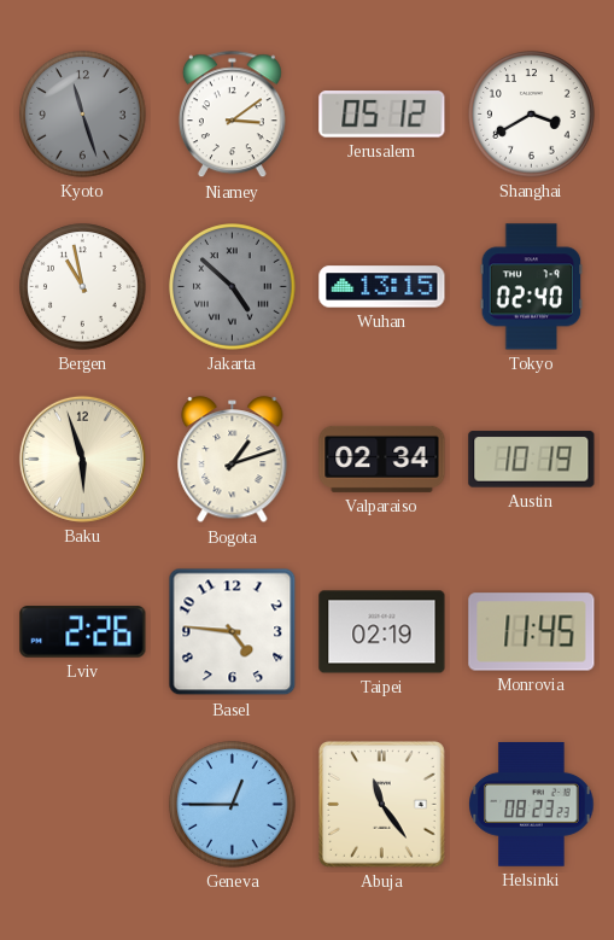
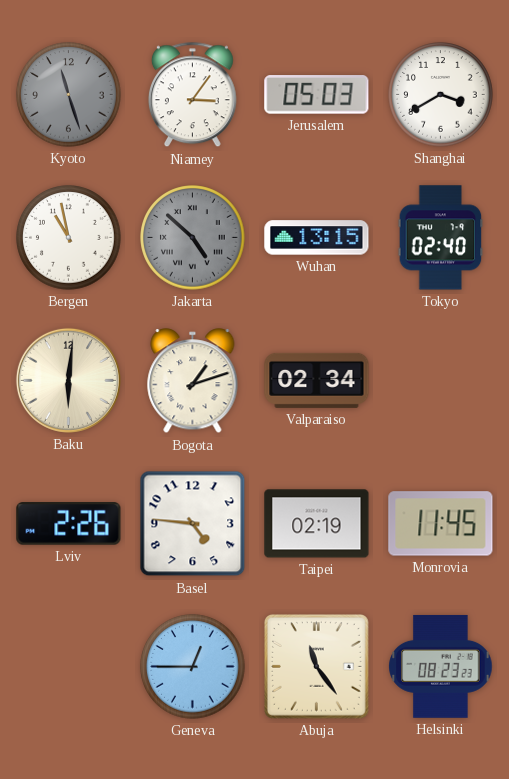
Niamey: 3:09 -> 3:06 (192, 95)
Jerusalem: 05:12 -> 05:03 (317, 95)
Baku: 5:57 -> 6:01 (68, 380)
Austin: 10:19 -> none (532, 460)
